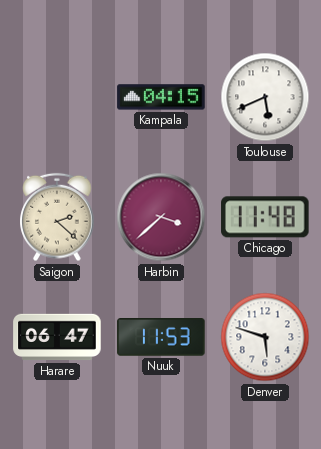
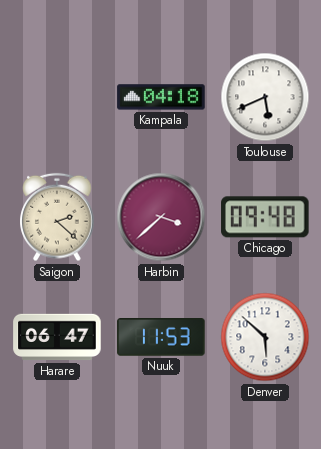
Kampala: 04:15 -> 04:18 (161, 97)
Chicago: 11:48 -> 09:48 (265, 217)
Denver: 5:48 -> 5:52 (265, 337)
